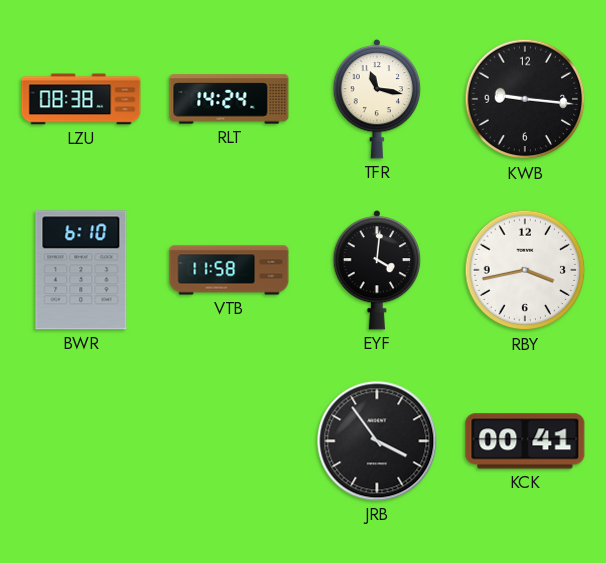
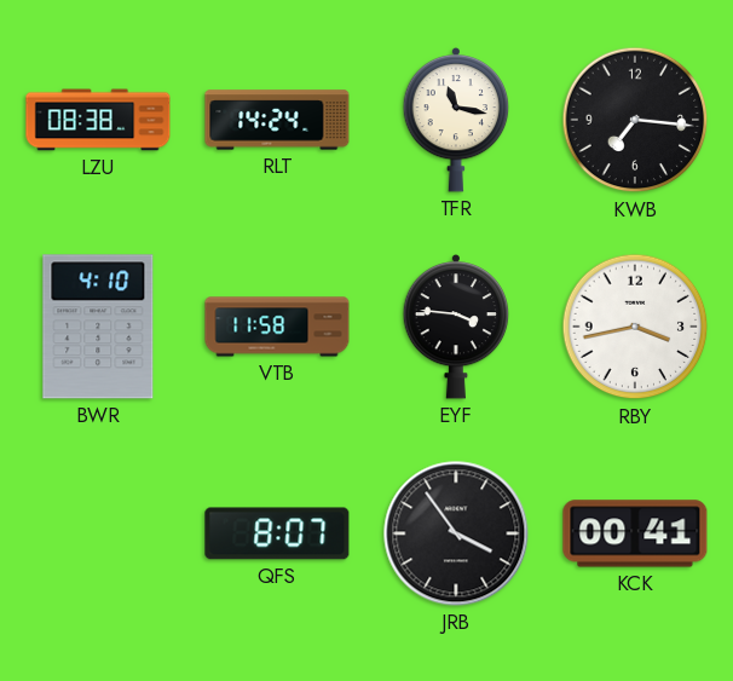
KWB: 9:16 -> 7:16 (635, 120)
BWR: 6:10 -> 4:10 (98, 327)
EYF: 4:01 -> 3:46 (456, 327)
QFS: none -> 8:07 (277, 533)
